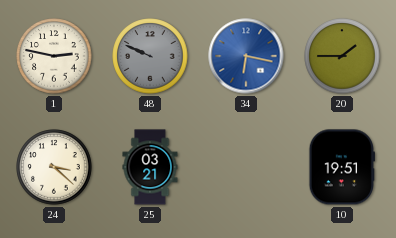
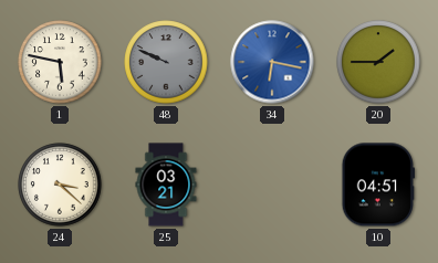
1: 2:47 -> 5:47 (60, 62)
10: 19:51 -> 04:51 (377, 185)
